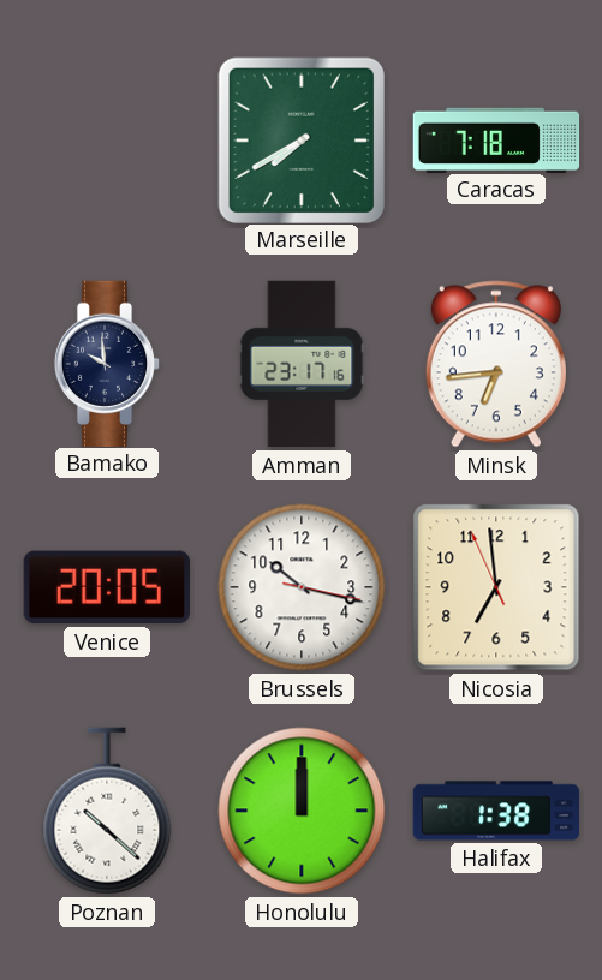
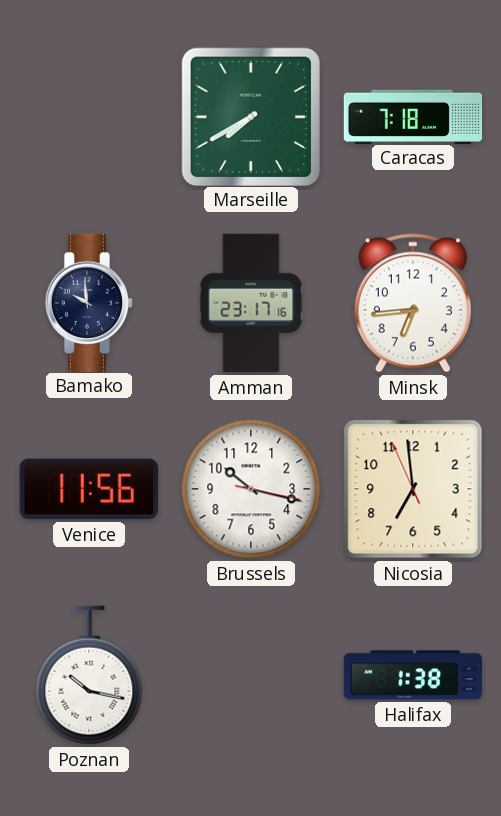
Venice: 20:05 -> 11:56 (89, 489)
Poznan: 10:22 -> 10:17 (89, 675)
Honolulu: 12:00 -> none (302, 811)
